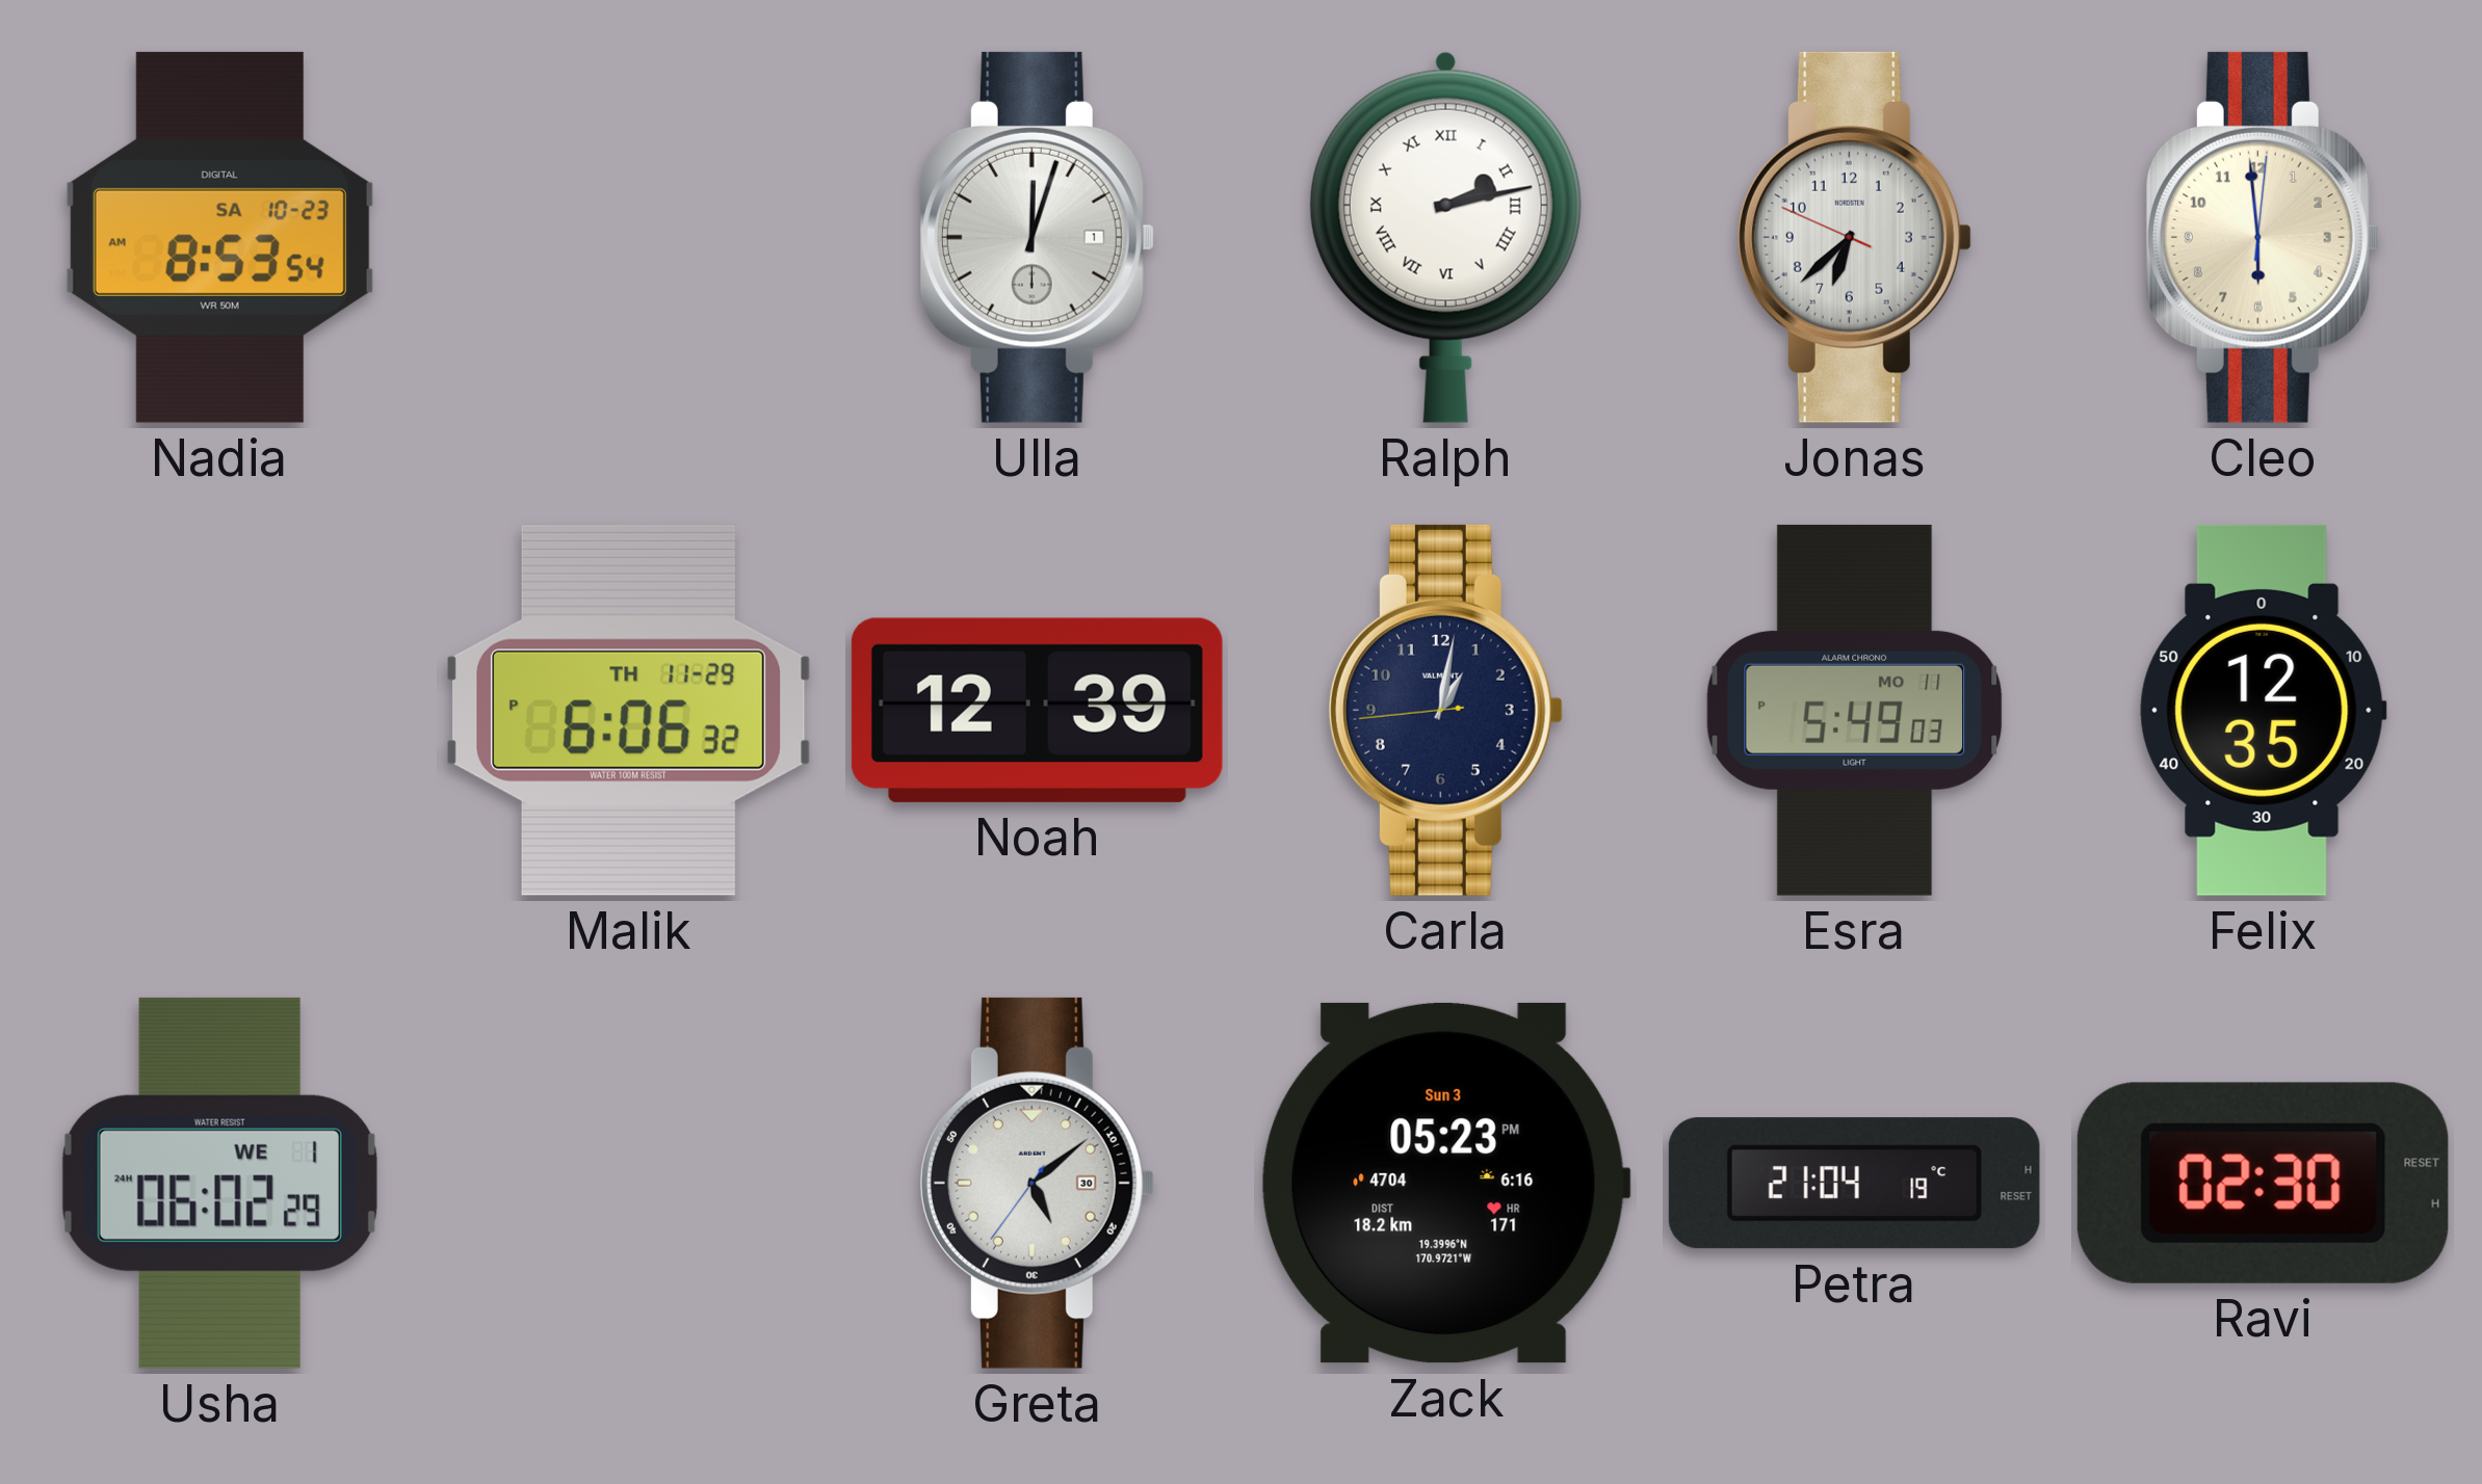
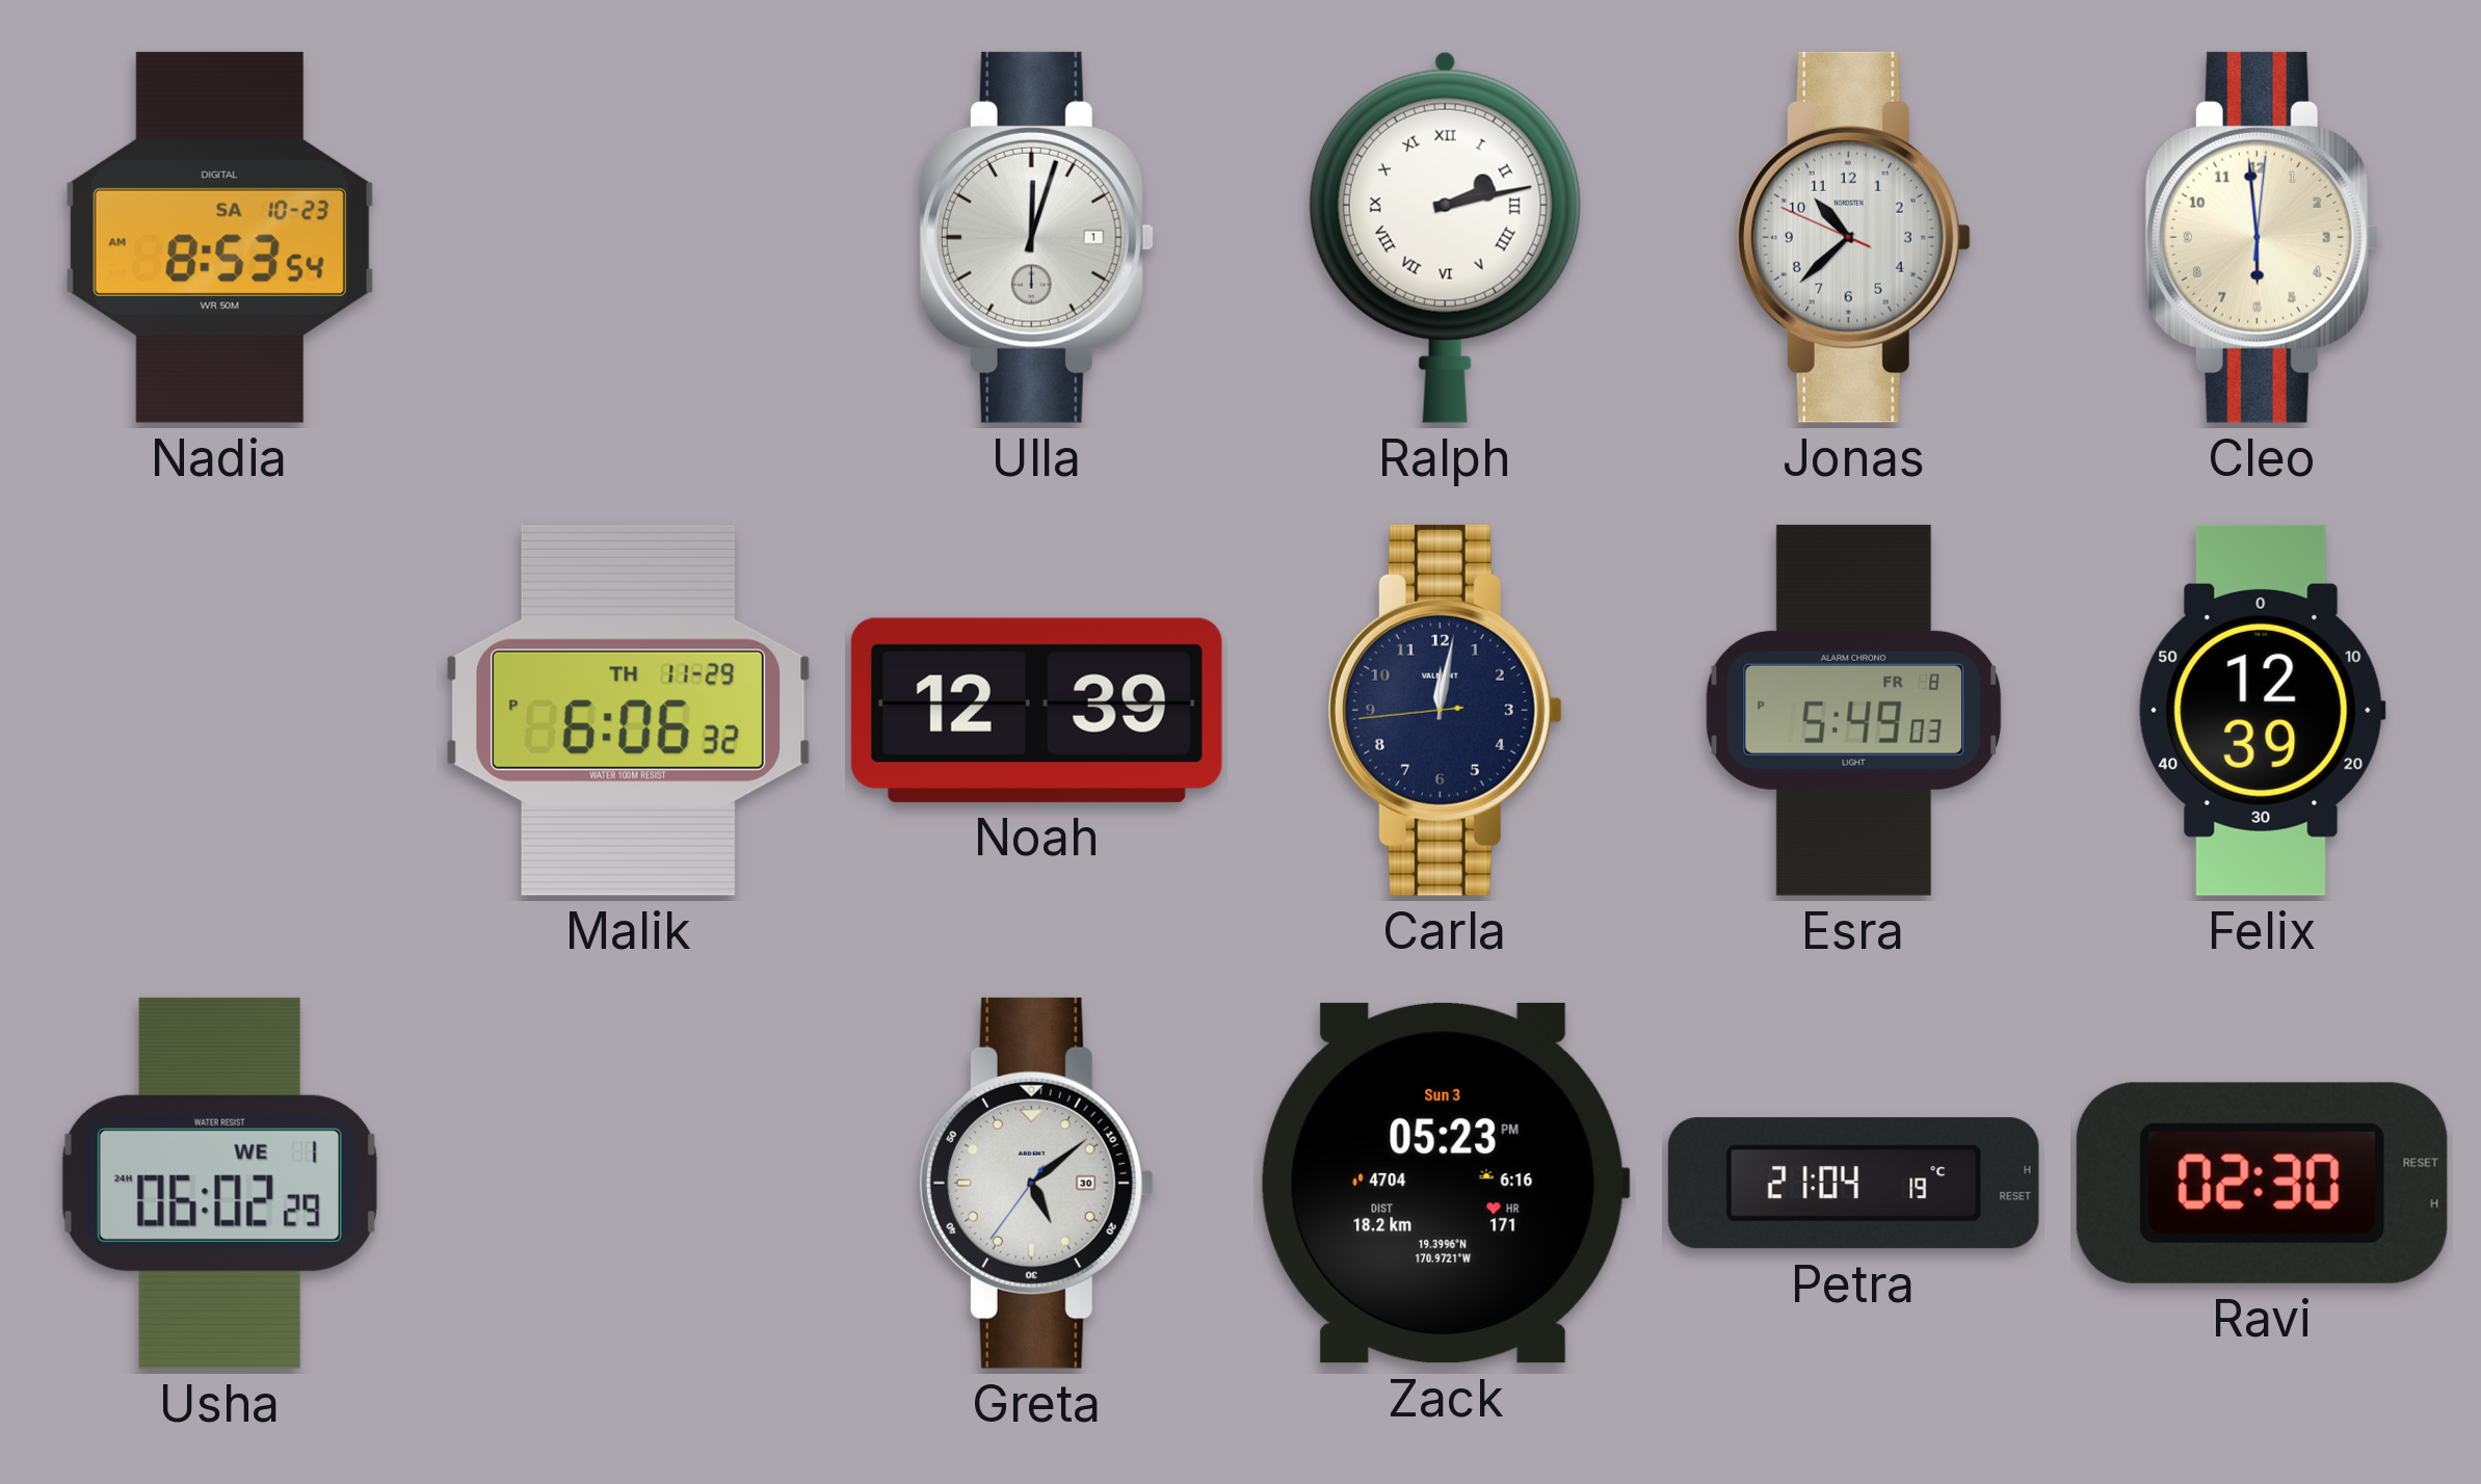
Jonas: 6:37 -> 10:37 (1853, 237)
Carla: 1:01 -> 12:01 (1445, 710)
Esra date: MO 11 -> FR 8 (1854, 710)
Felix: 12:35 -> 12:39 (2262, 710)
